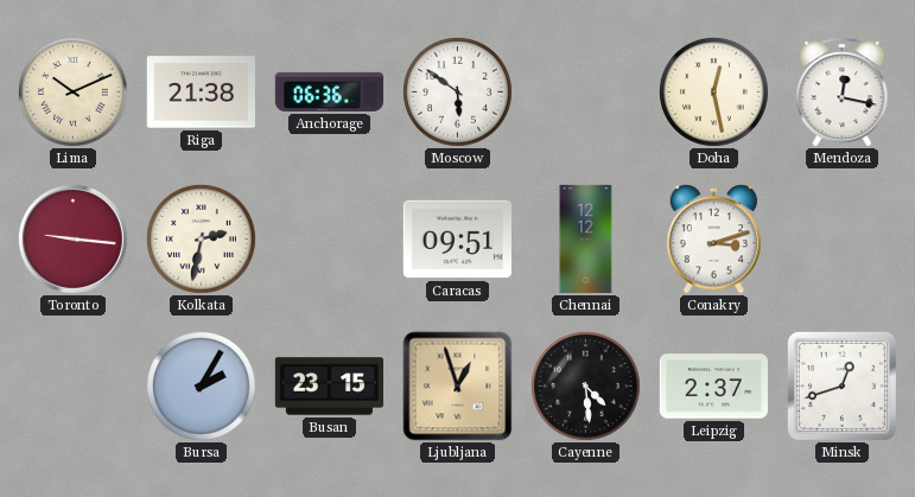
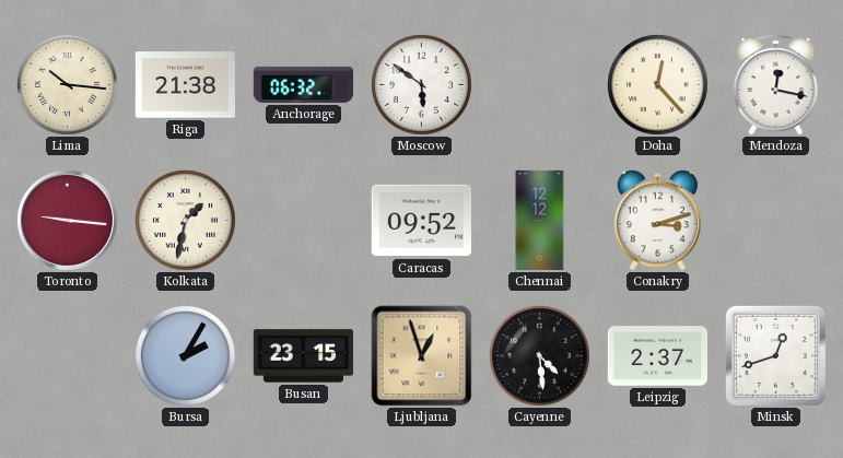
Lima: 10:11 -> 10:16 (67, 84)
Anchorage: 06:36 -> 06:32 (303, 84)
Doha: 12:28 -> 12:23 (657, 84)
Kolkata: 2:32 -> 1:32 (185, 220)
Caracas: 09:51 -> 09:52 (421, 221)
